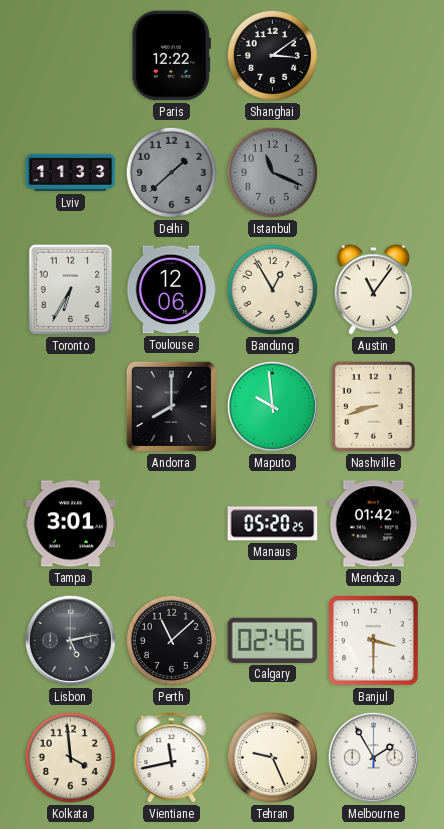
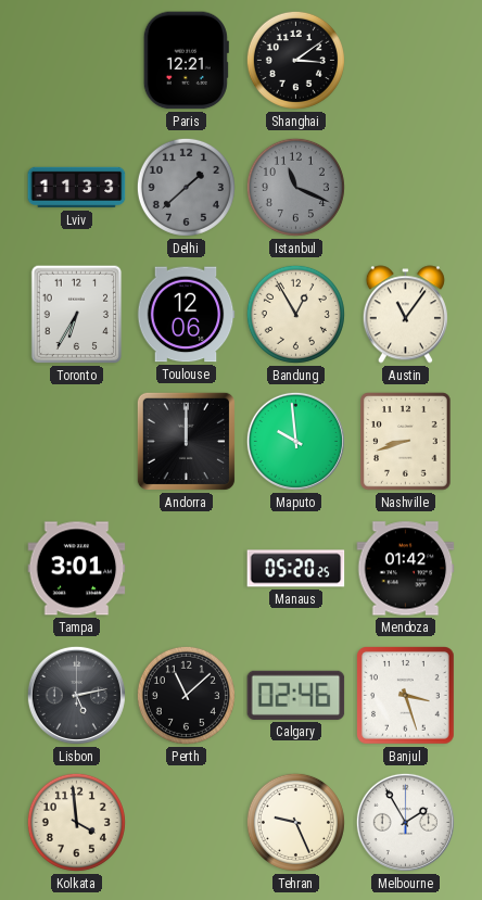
Paris: 12:22 -> 12:21 (186, 61)
Andorra: 8:00 -> 12:00 (186, 441)
Banjul: 3:30 -> 3:27 (406, 696)
Vientiane: 11:43 -> none (172, 758)
